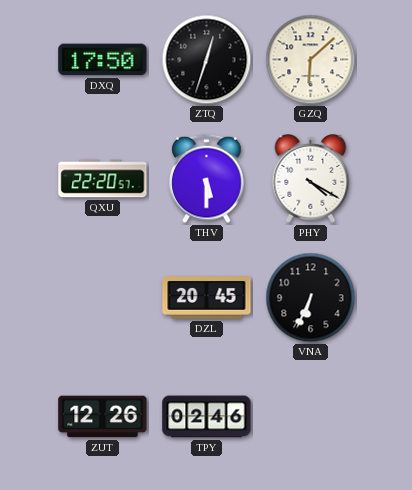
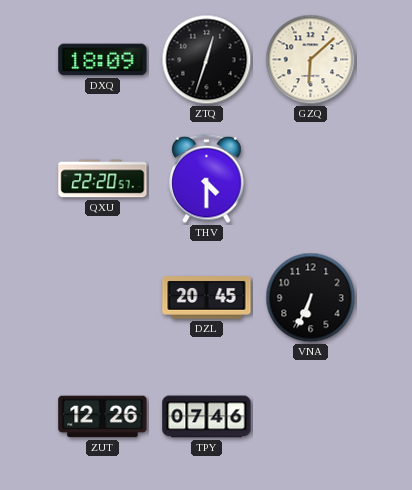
DXQ: 17:50 -> 18:09 (103, 60)
THV: 5:30 -> 4:30 (207, 179)
PHY: 4:20 -> none (311, 179)
TPY: 02:46 -> 07:46 (207, 417)
